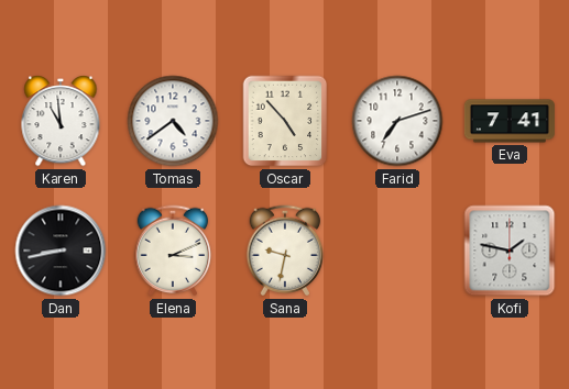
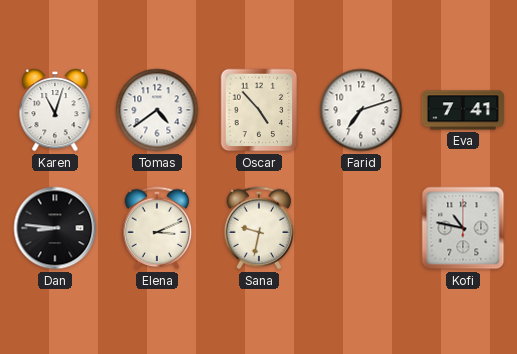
Karen: 10:59 -> 11:03 (55, 111)
Dan: 8:43 -> 8:46 (55, 228)
Kofi: 1:47 -> 10:47 (463, 228)
